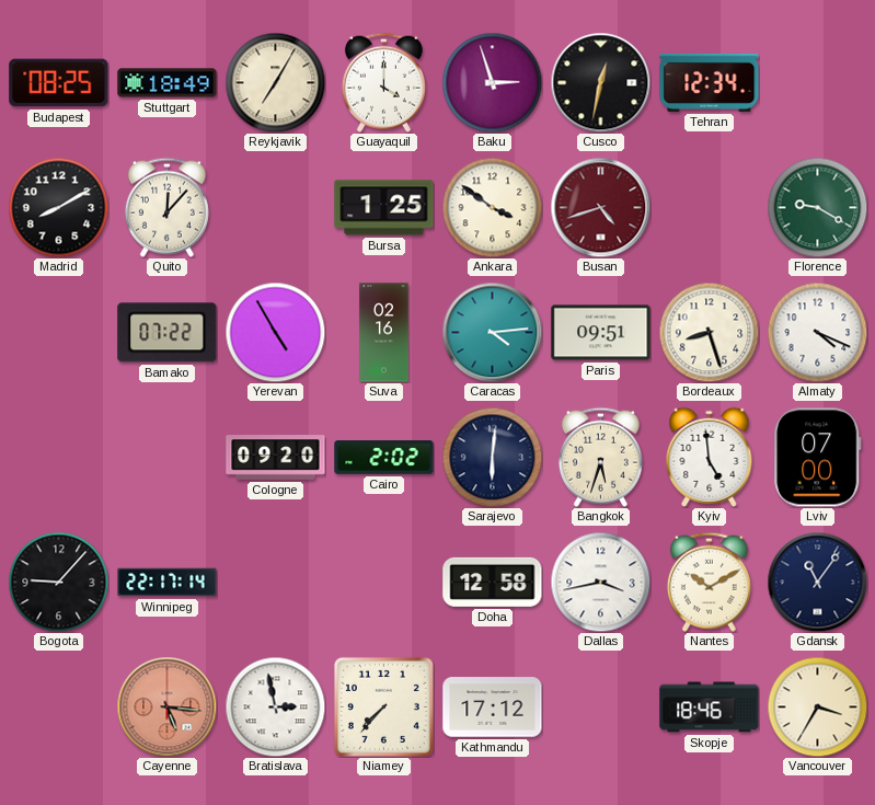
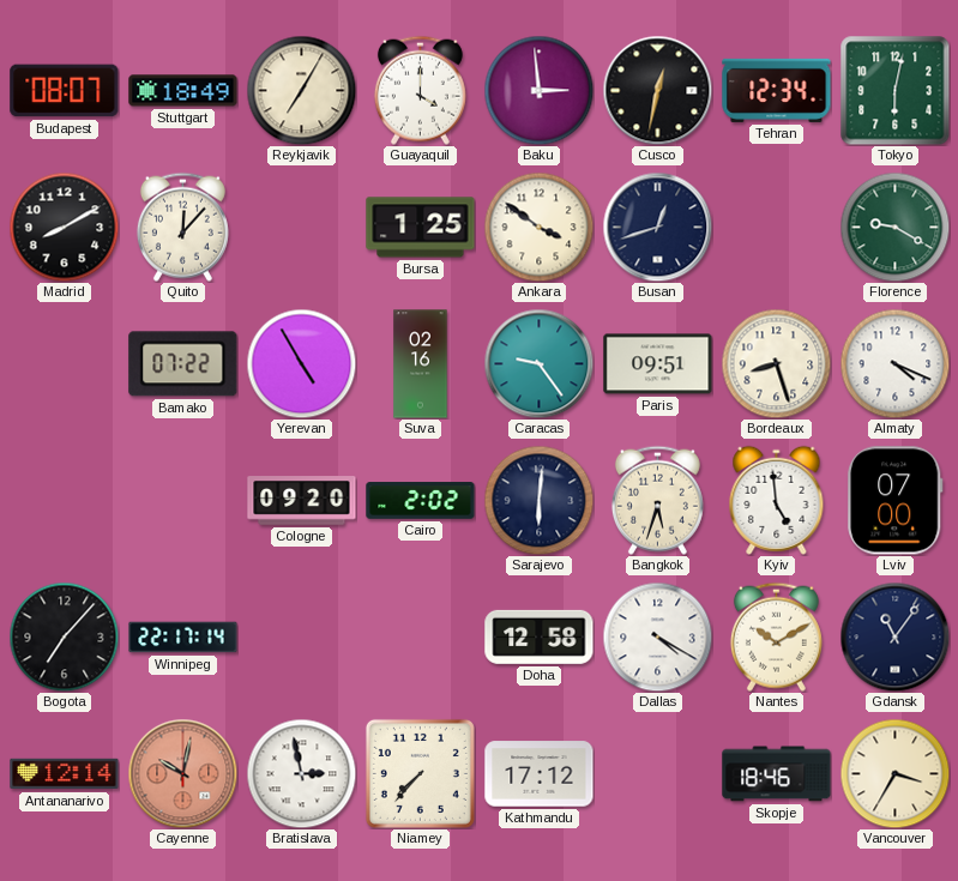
Budapest: 08:25 -> 08:07 (65, 91)
Baku: 2:57 -> 2:59 (538, 90)
Tokyo: none -> 6:02 (896, 91)
Busan: 4:42 -> 12:42 (657, 227)
Busan dial: burgundy -> navy (657, 227)
Caracas: 4:14 -> 9:24 (538, 363)
Bogota: 9:07 -> 7:07 (64, 636)
Dallas: 3:43 -> 4:20 (657, 636)
Antananarivo: none -> 12:14 (65, 774)
Cayenne: 5:16 -> 10:02 (182, 773)
